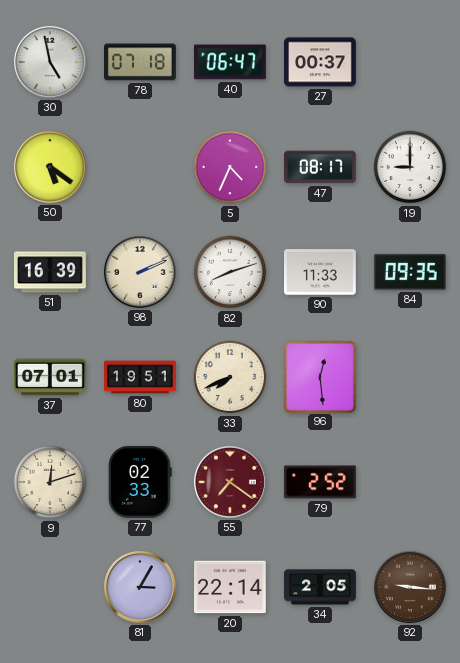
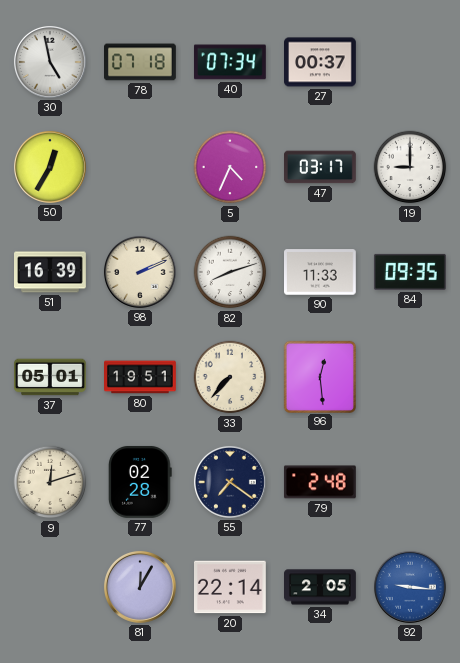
40: 06:47 -> 07:34 (230, 62)
50: 5:21 -> 12:35 (50, 167)
47: 08:17 -> 03:17 (321, 167)
37: 07:01 -> 05:01 (51, 377)
33: 7:41 -> 7:37 (230, 377)
77: 02:33 -> 02:28 (140, 482)
55 dial: burgundy -> navy (230, 482)
79: 2:52 -> 2:48 (320, 482)
81: 3:05 -> 12:05 (140, 587)
92 dial: brown -> blue (410, 587)
